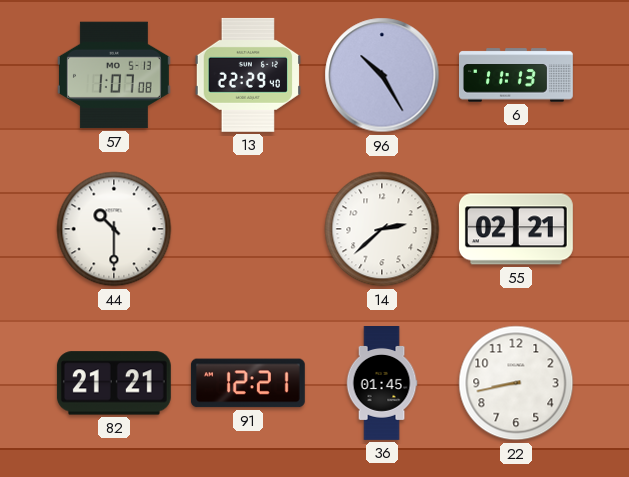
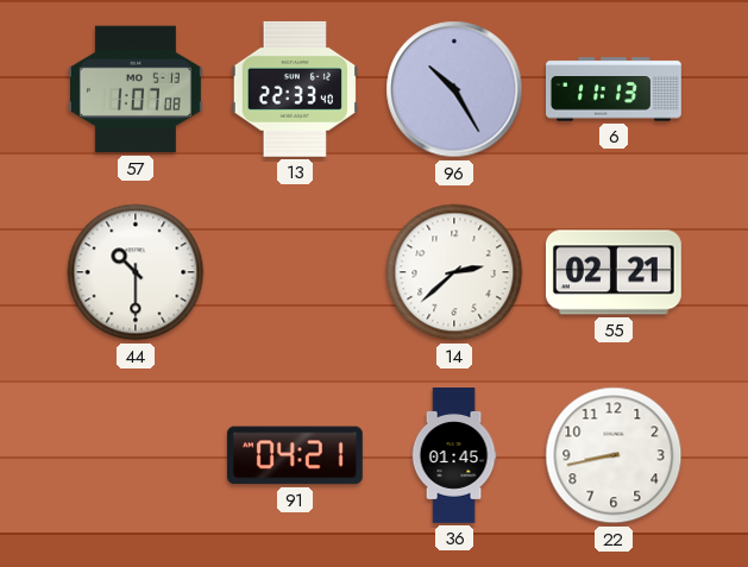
13: 22:29 -> 22:33 (294, 89)
82: 21:21 -> none (114, 383)
91: 12:21 -> 04:21 (295, 455)
